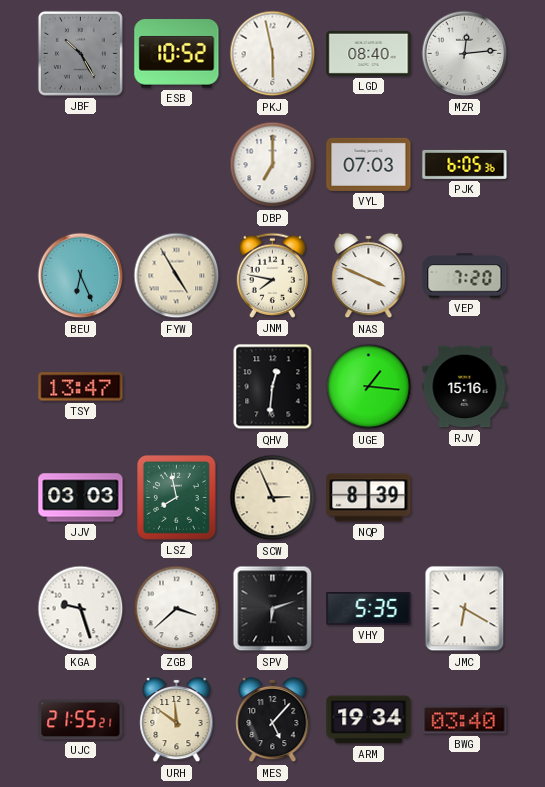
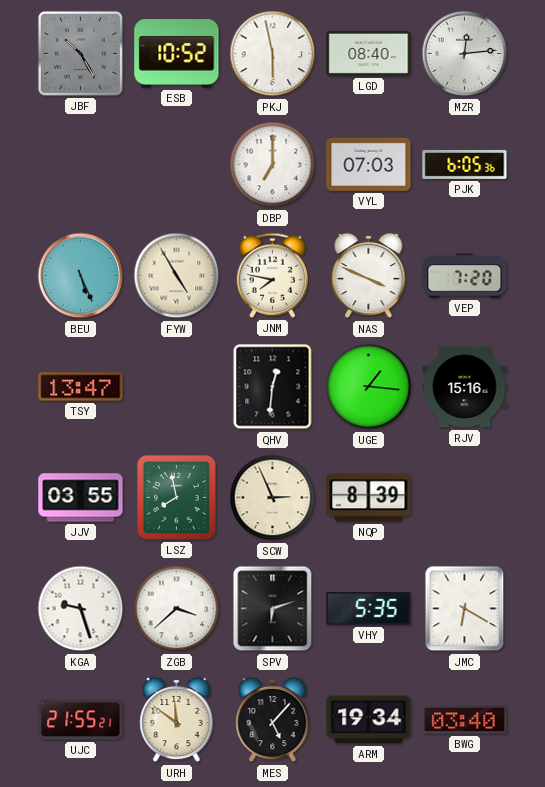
BEU: 6:26 -> 5:26 (81, 276)
JJV: 03:03 -> 03:55 (81, 498)
